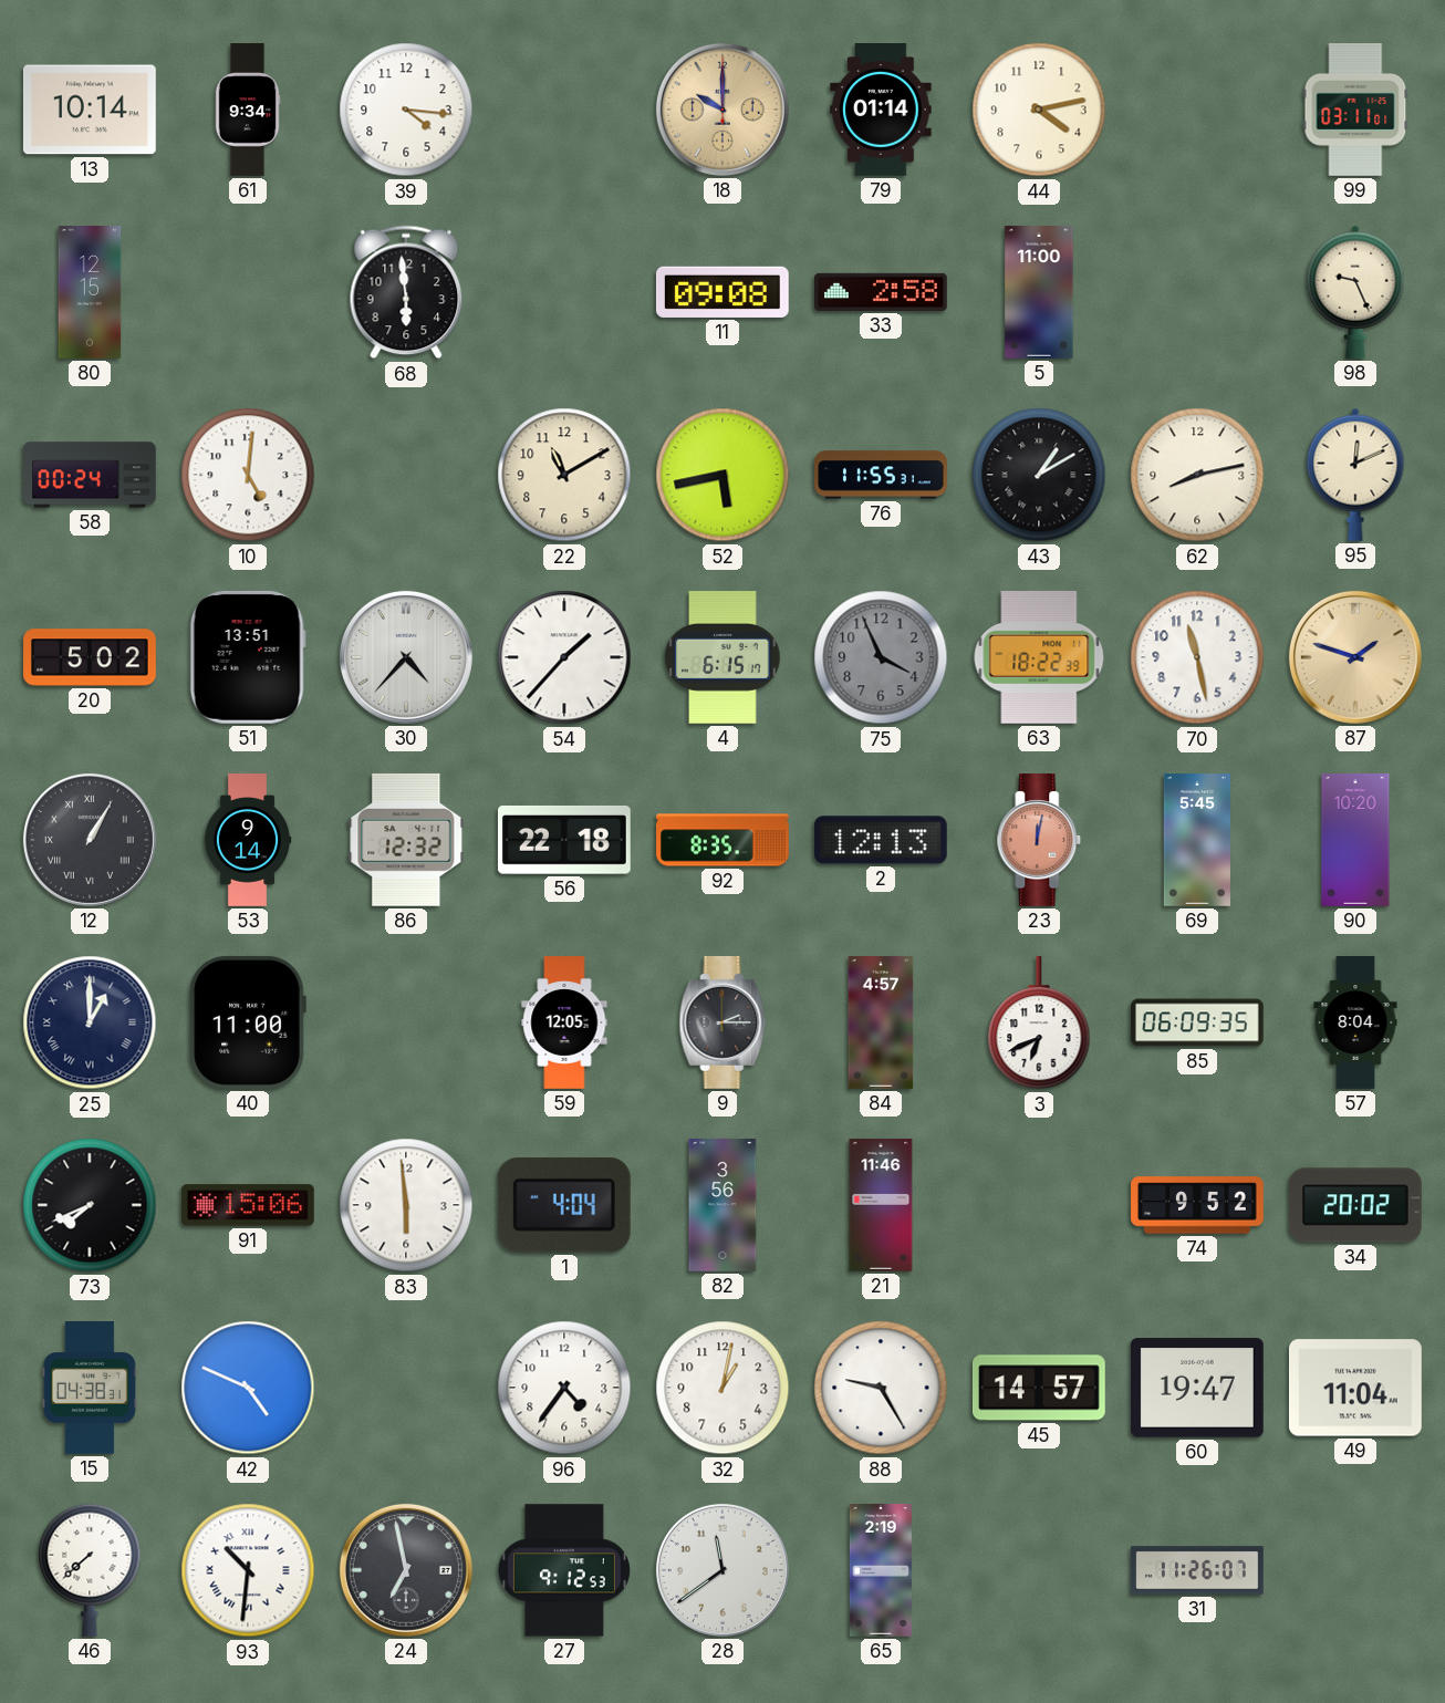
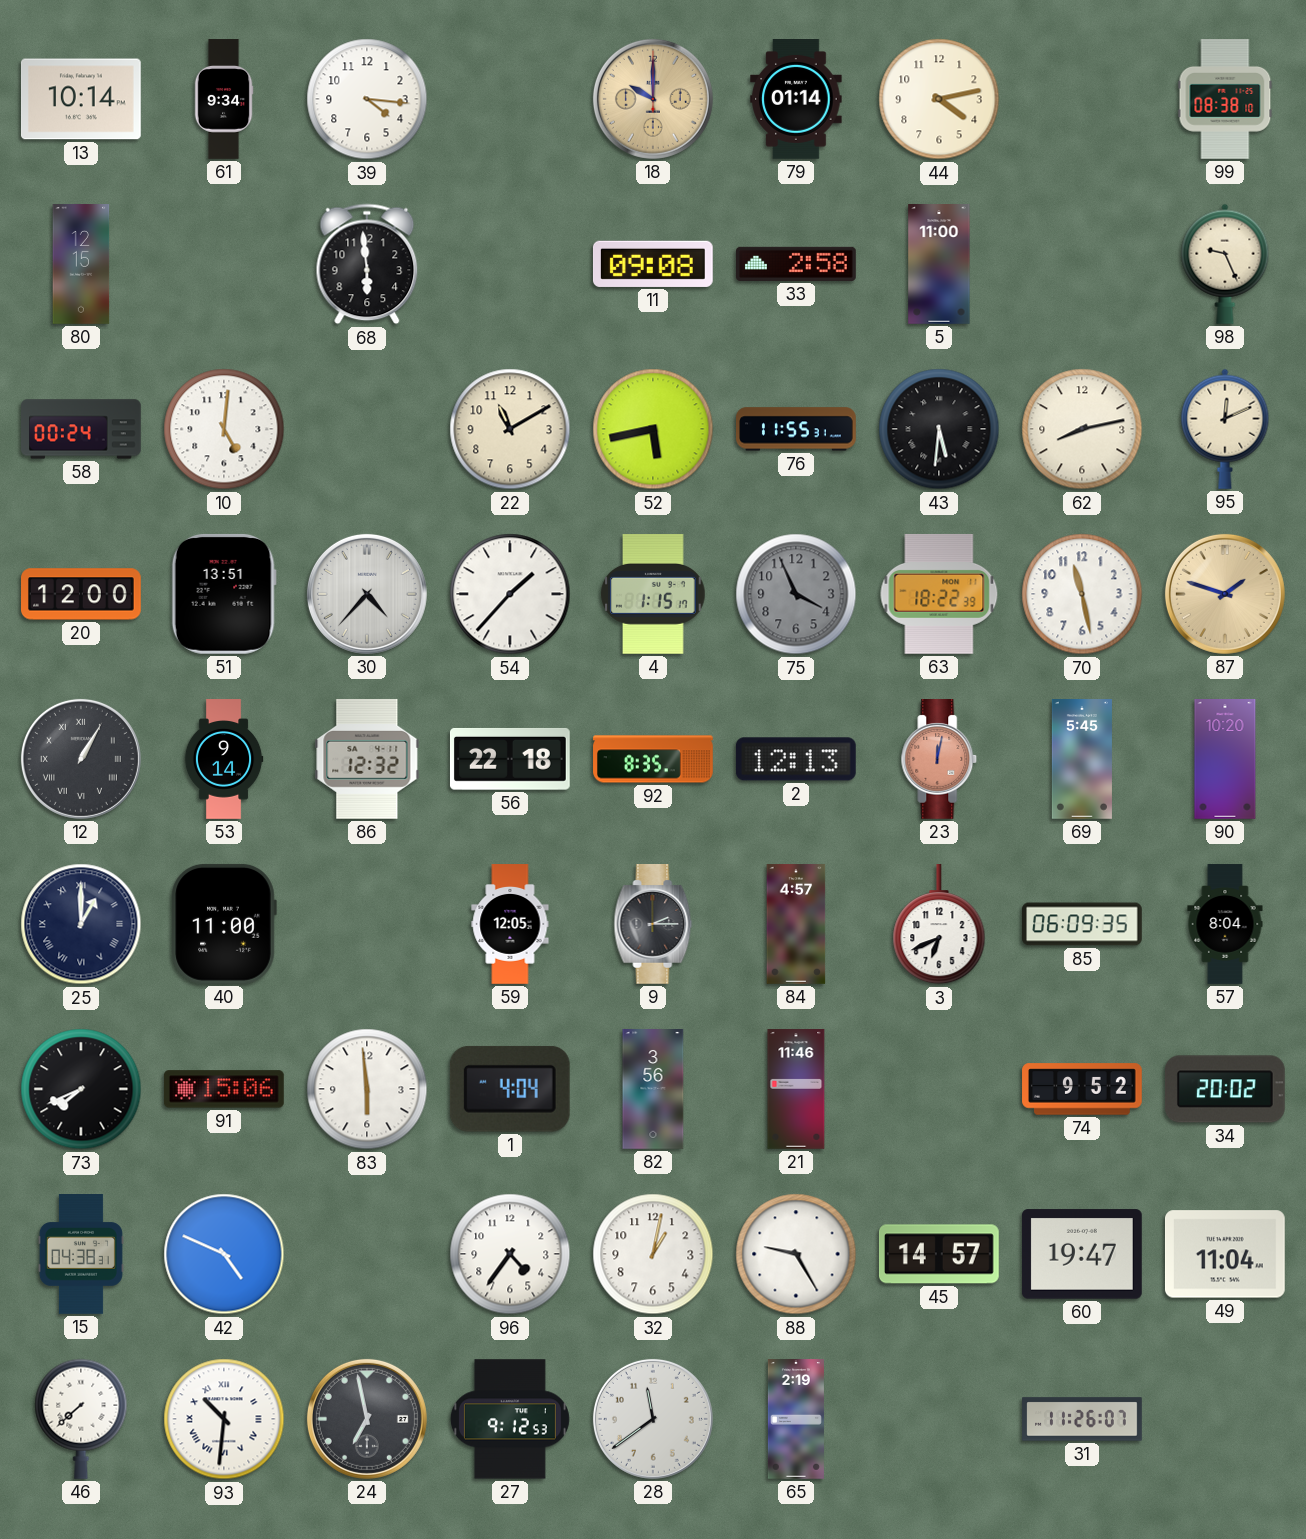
99: 03:11 -> 08:38 (1225, 100)
43: 1:10 -> 5:31 (939, 429)
20: 5:02 -> 12:00 (82, 594)
4: 6:15 -> 1:15 (653, 595)
